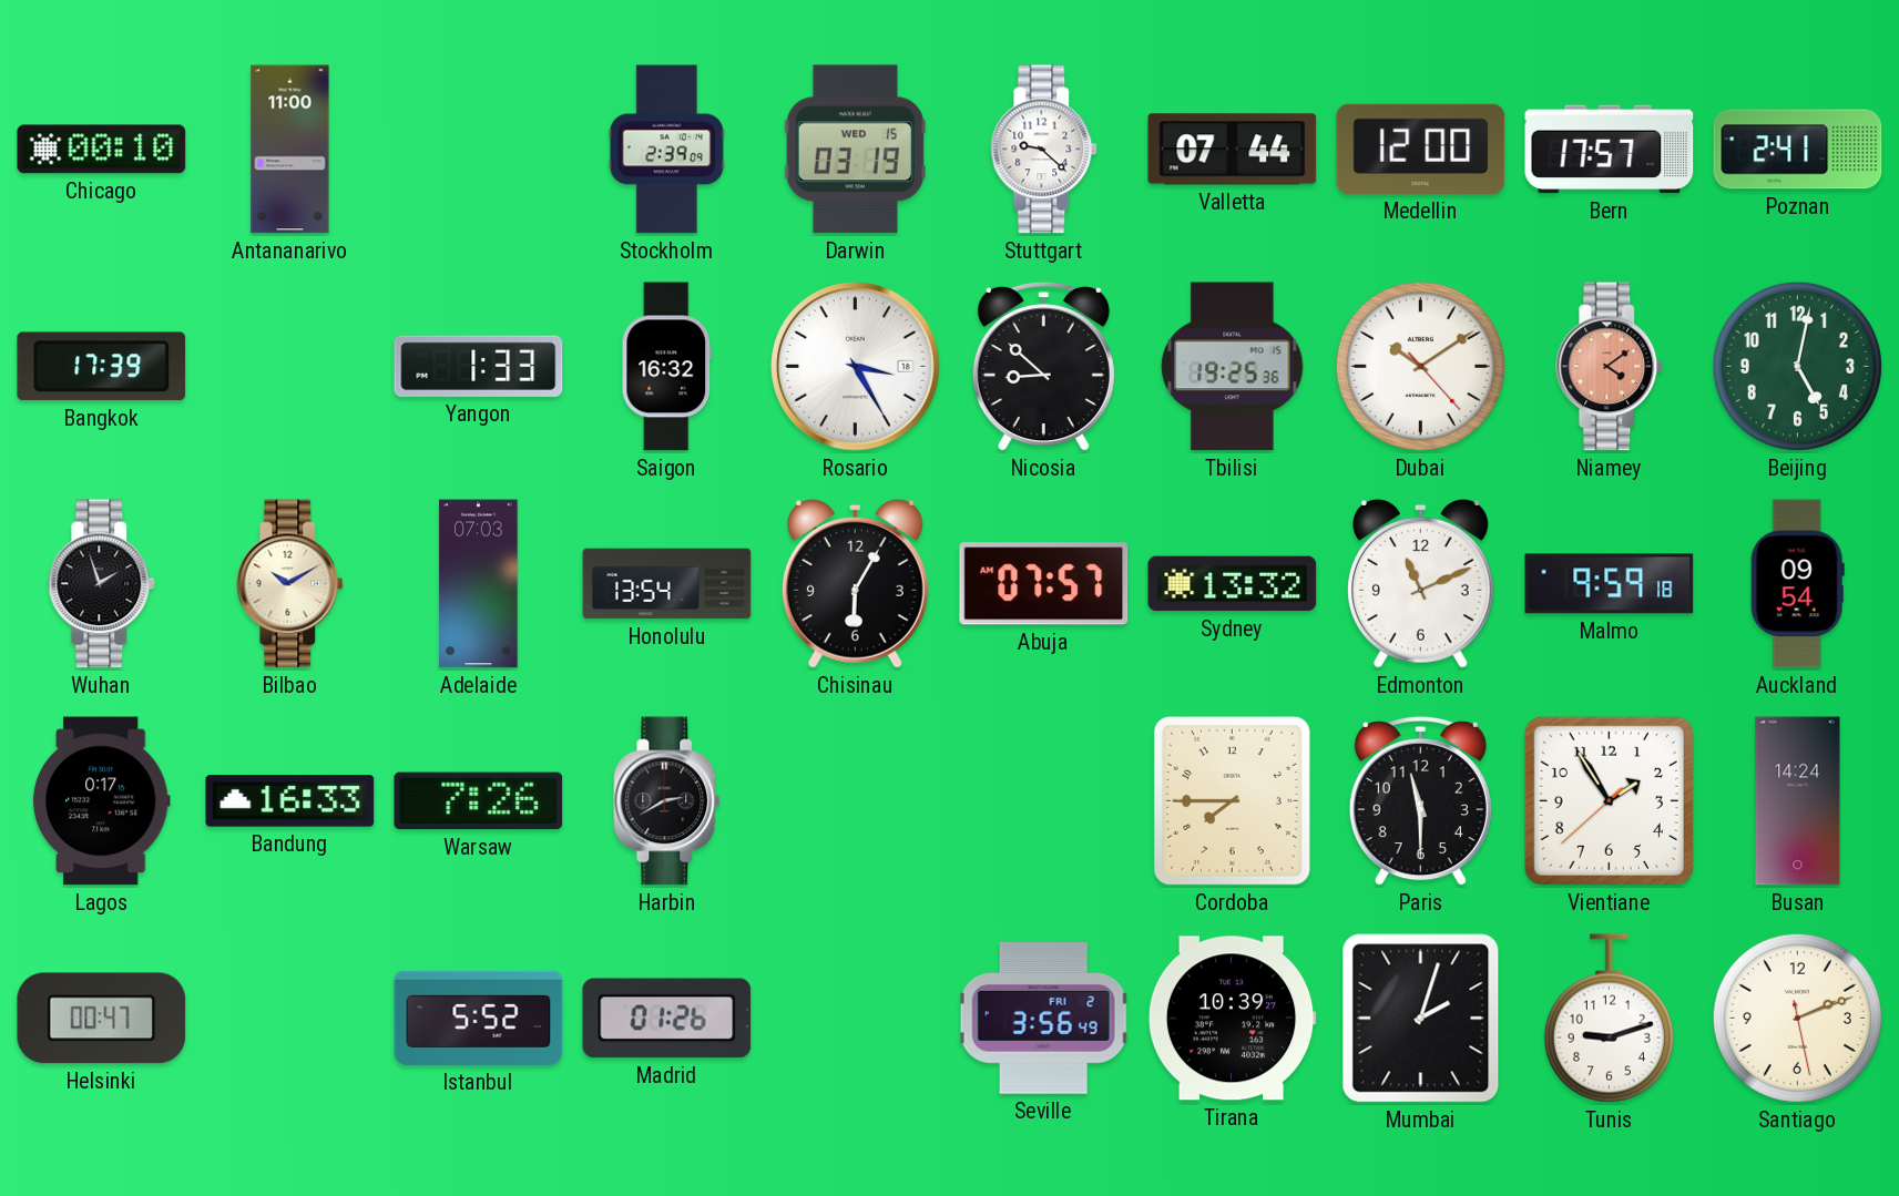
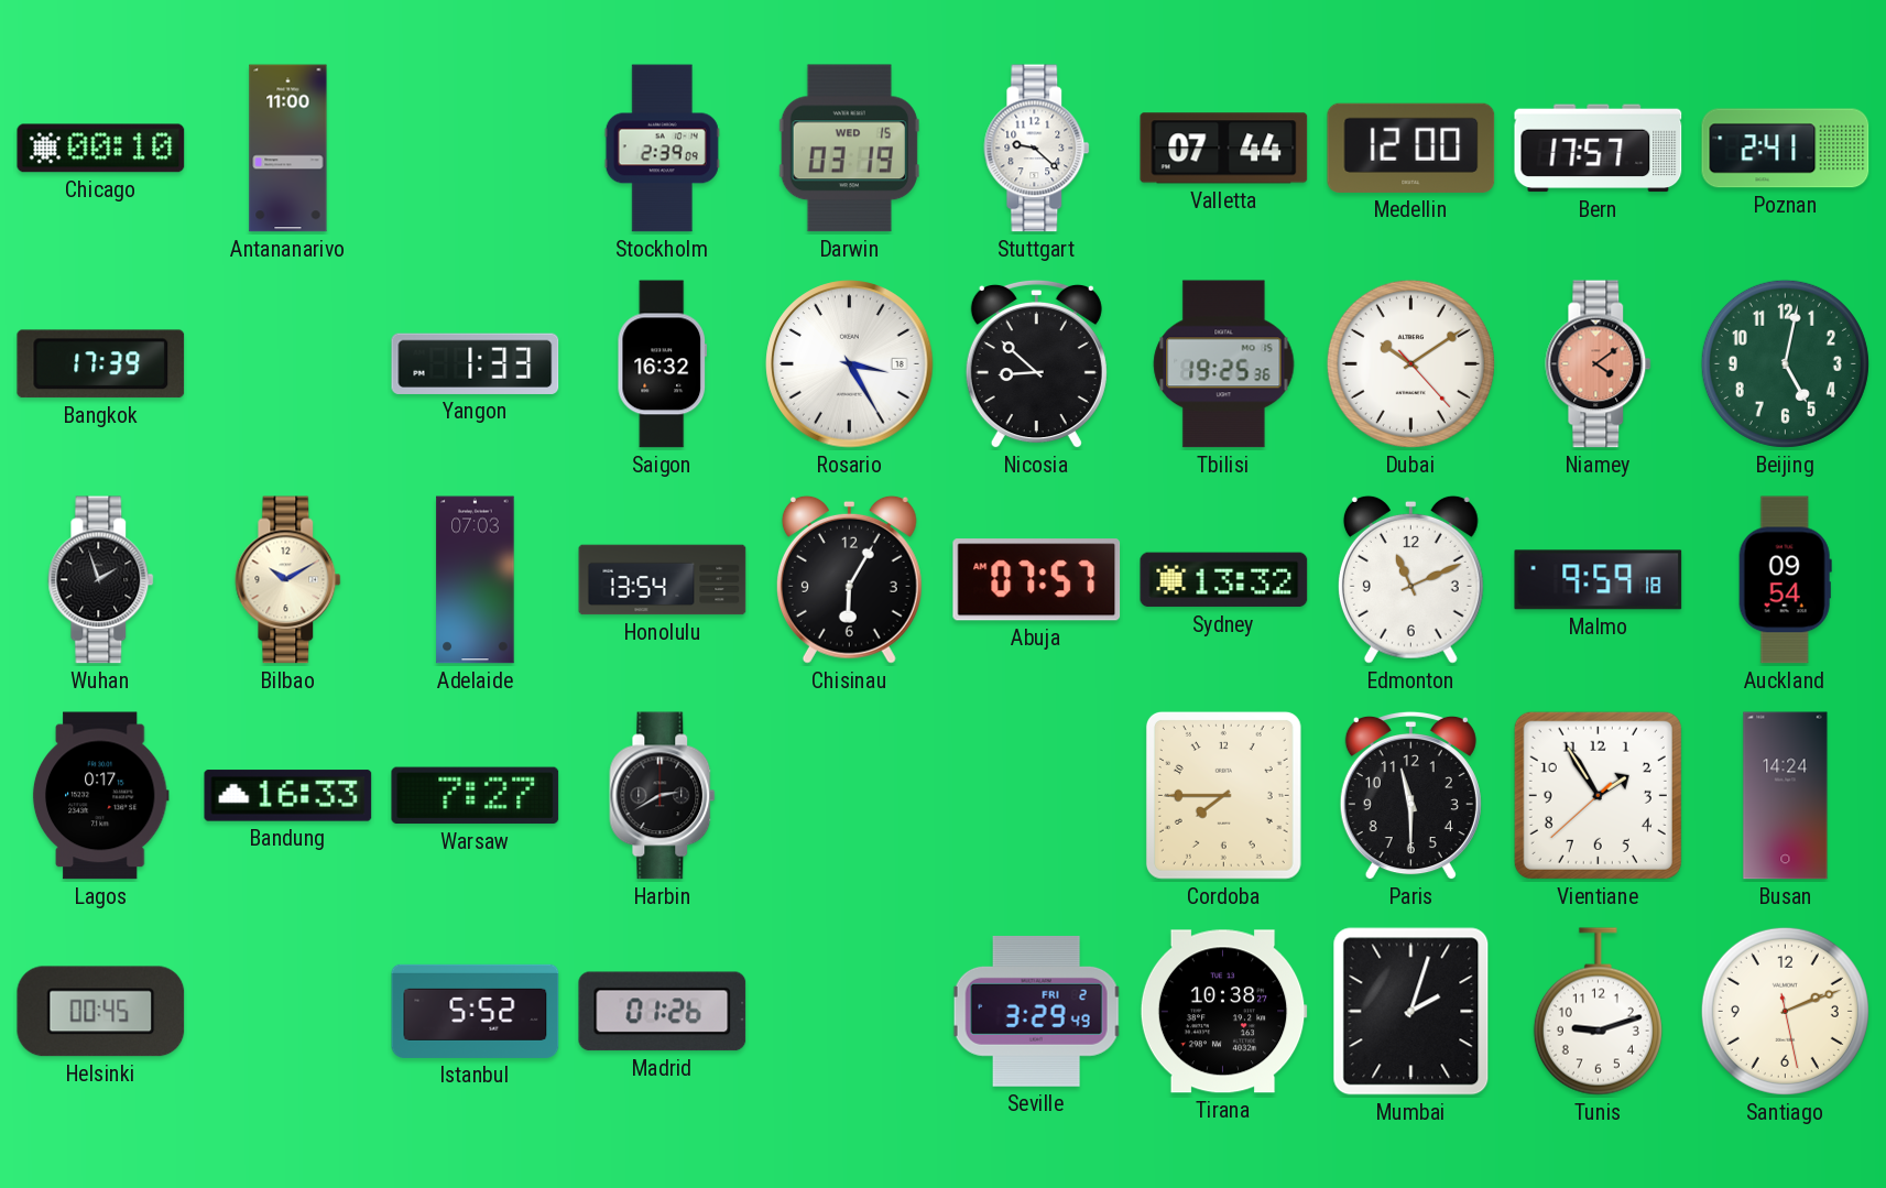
Warsaw: 7:26 -> 7:27 (476, 796)
Helsinki: 00:47 -> 00:45 (101, 1012)
Seville: 3:56 -> 3:29 (1036, 1011)
Tirana: 10:39 -> 10:38 (1223, 1012)
